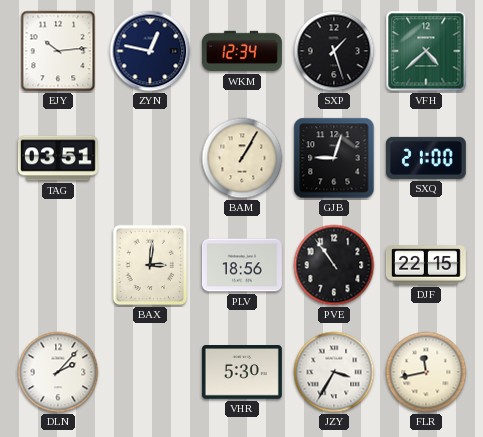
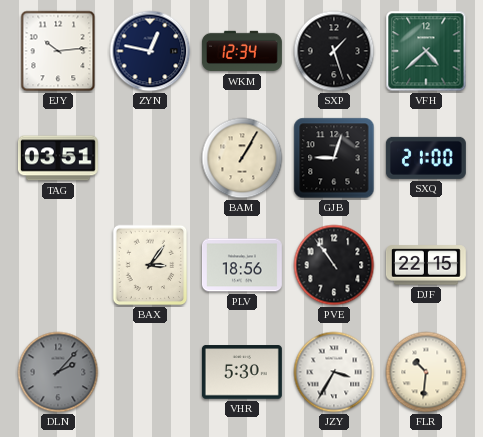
BAX: 3:01 -> 3:06 (150, 265)
DLN dial: white -> grey (58, 372)
FLR: 11:43 -> 10:31 (426, 372)
